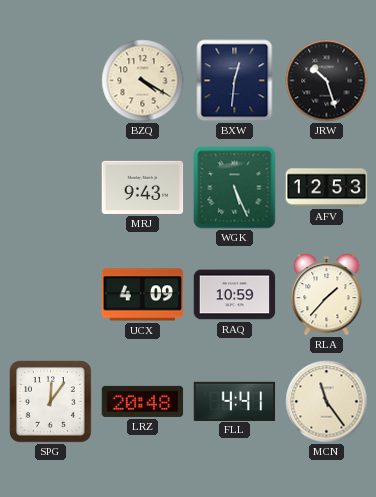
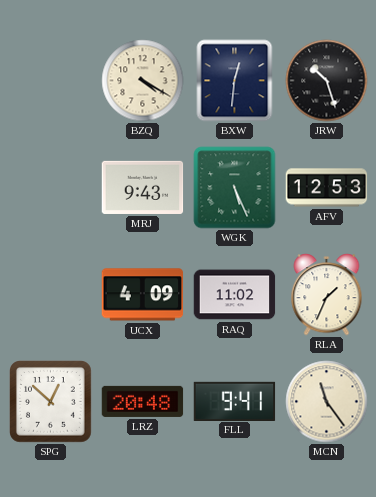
RAQ: 10:59 -> 11:02 (235, 295)
RLA: 1:37 -> 1:34 (327, 295)
SPG: 12:06 -> 12:52 (51, 402)
FLL: 4:41 -> 9:41 (235, 401)
